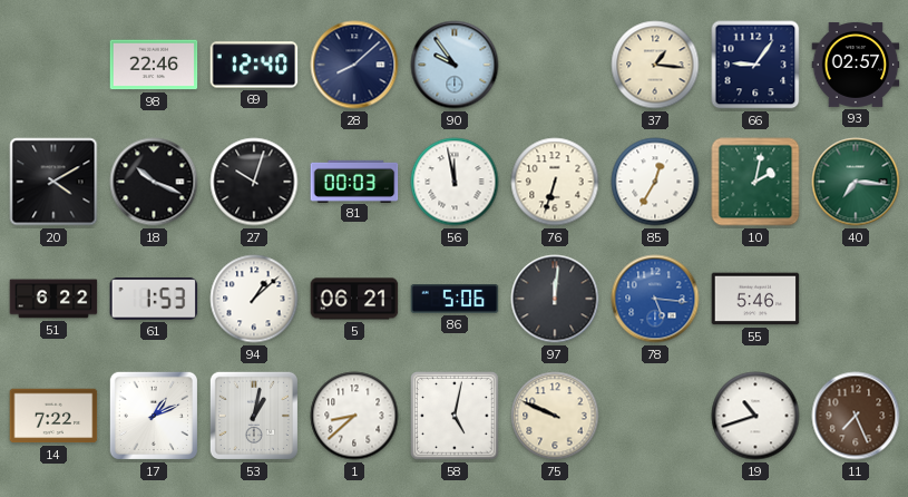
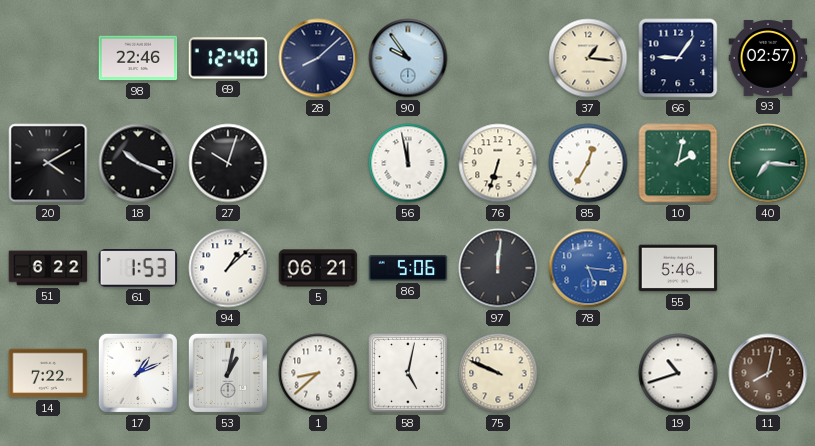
81: 00:03 -> none (354, 181)
11: 7:26 -> 8:02 (768, 373)
